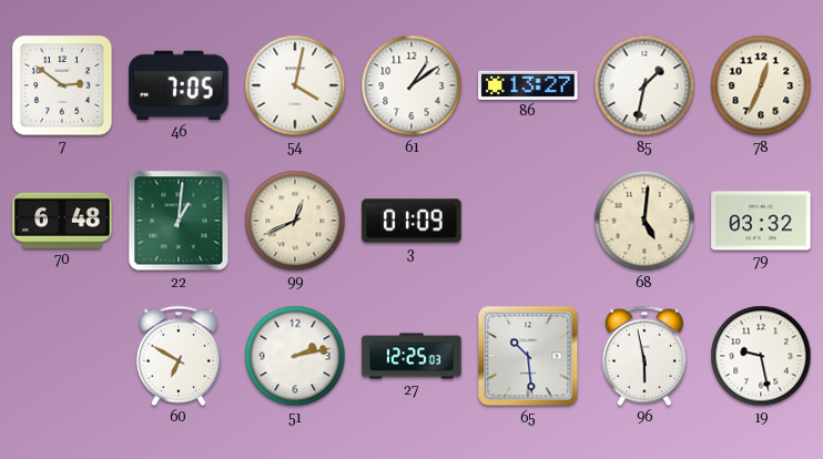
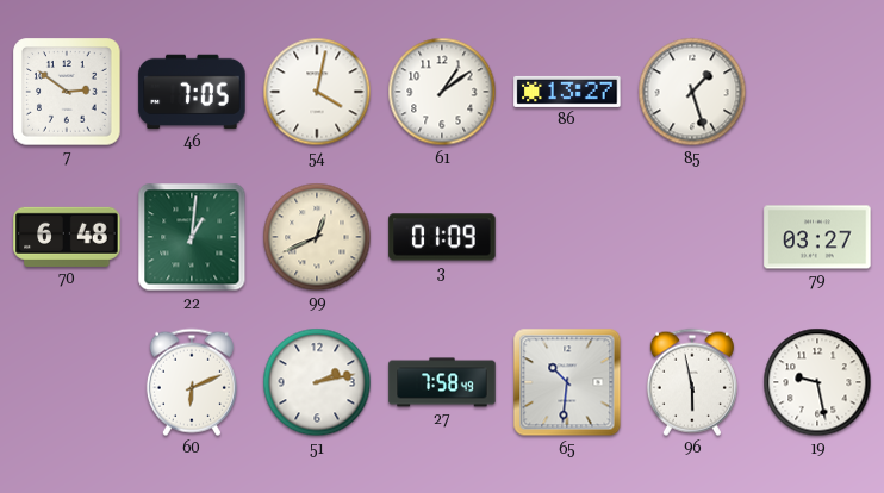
85: 1:32 -> 1:27 (692, 92)
78: 12:34 -> none (761, 85)
68: 5:01 -> none (644, 221)
79: 03:32 -> 03:27 (817, 237)
60: 6:50 -> 6:11 (192, 382)
27: 12:25 -> 7:58 (442, 382)
65: 10:29 -> 10:31 (567, 382)
